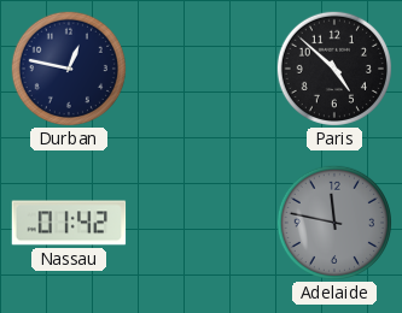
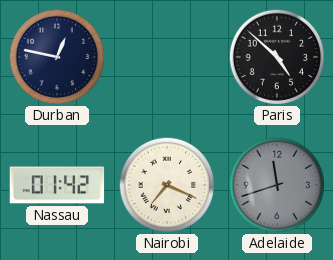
Nairobi: none -> 7:19 (166, 184)
Adelaide: 11:47 -> 11:42 (276, 184)
